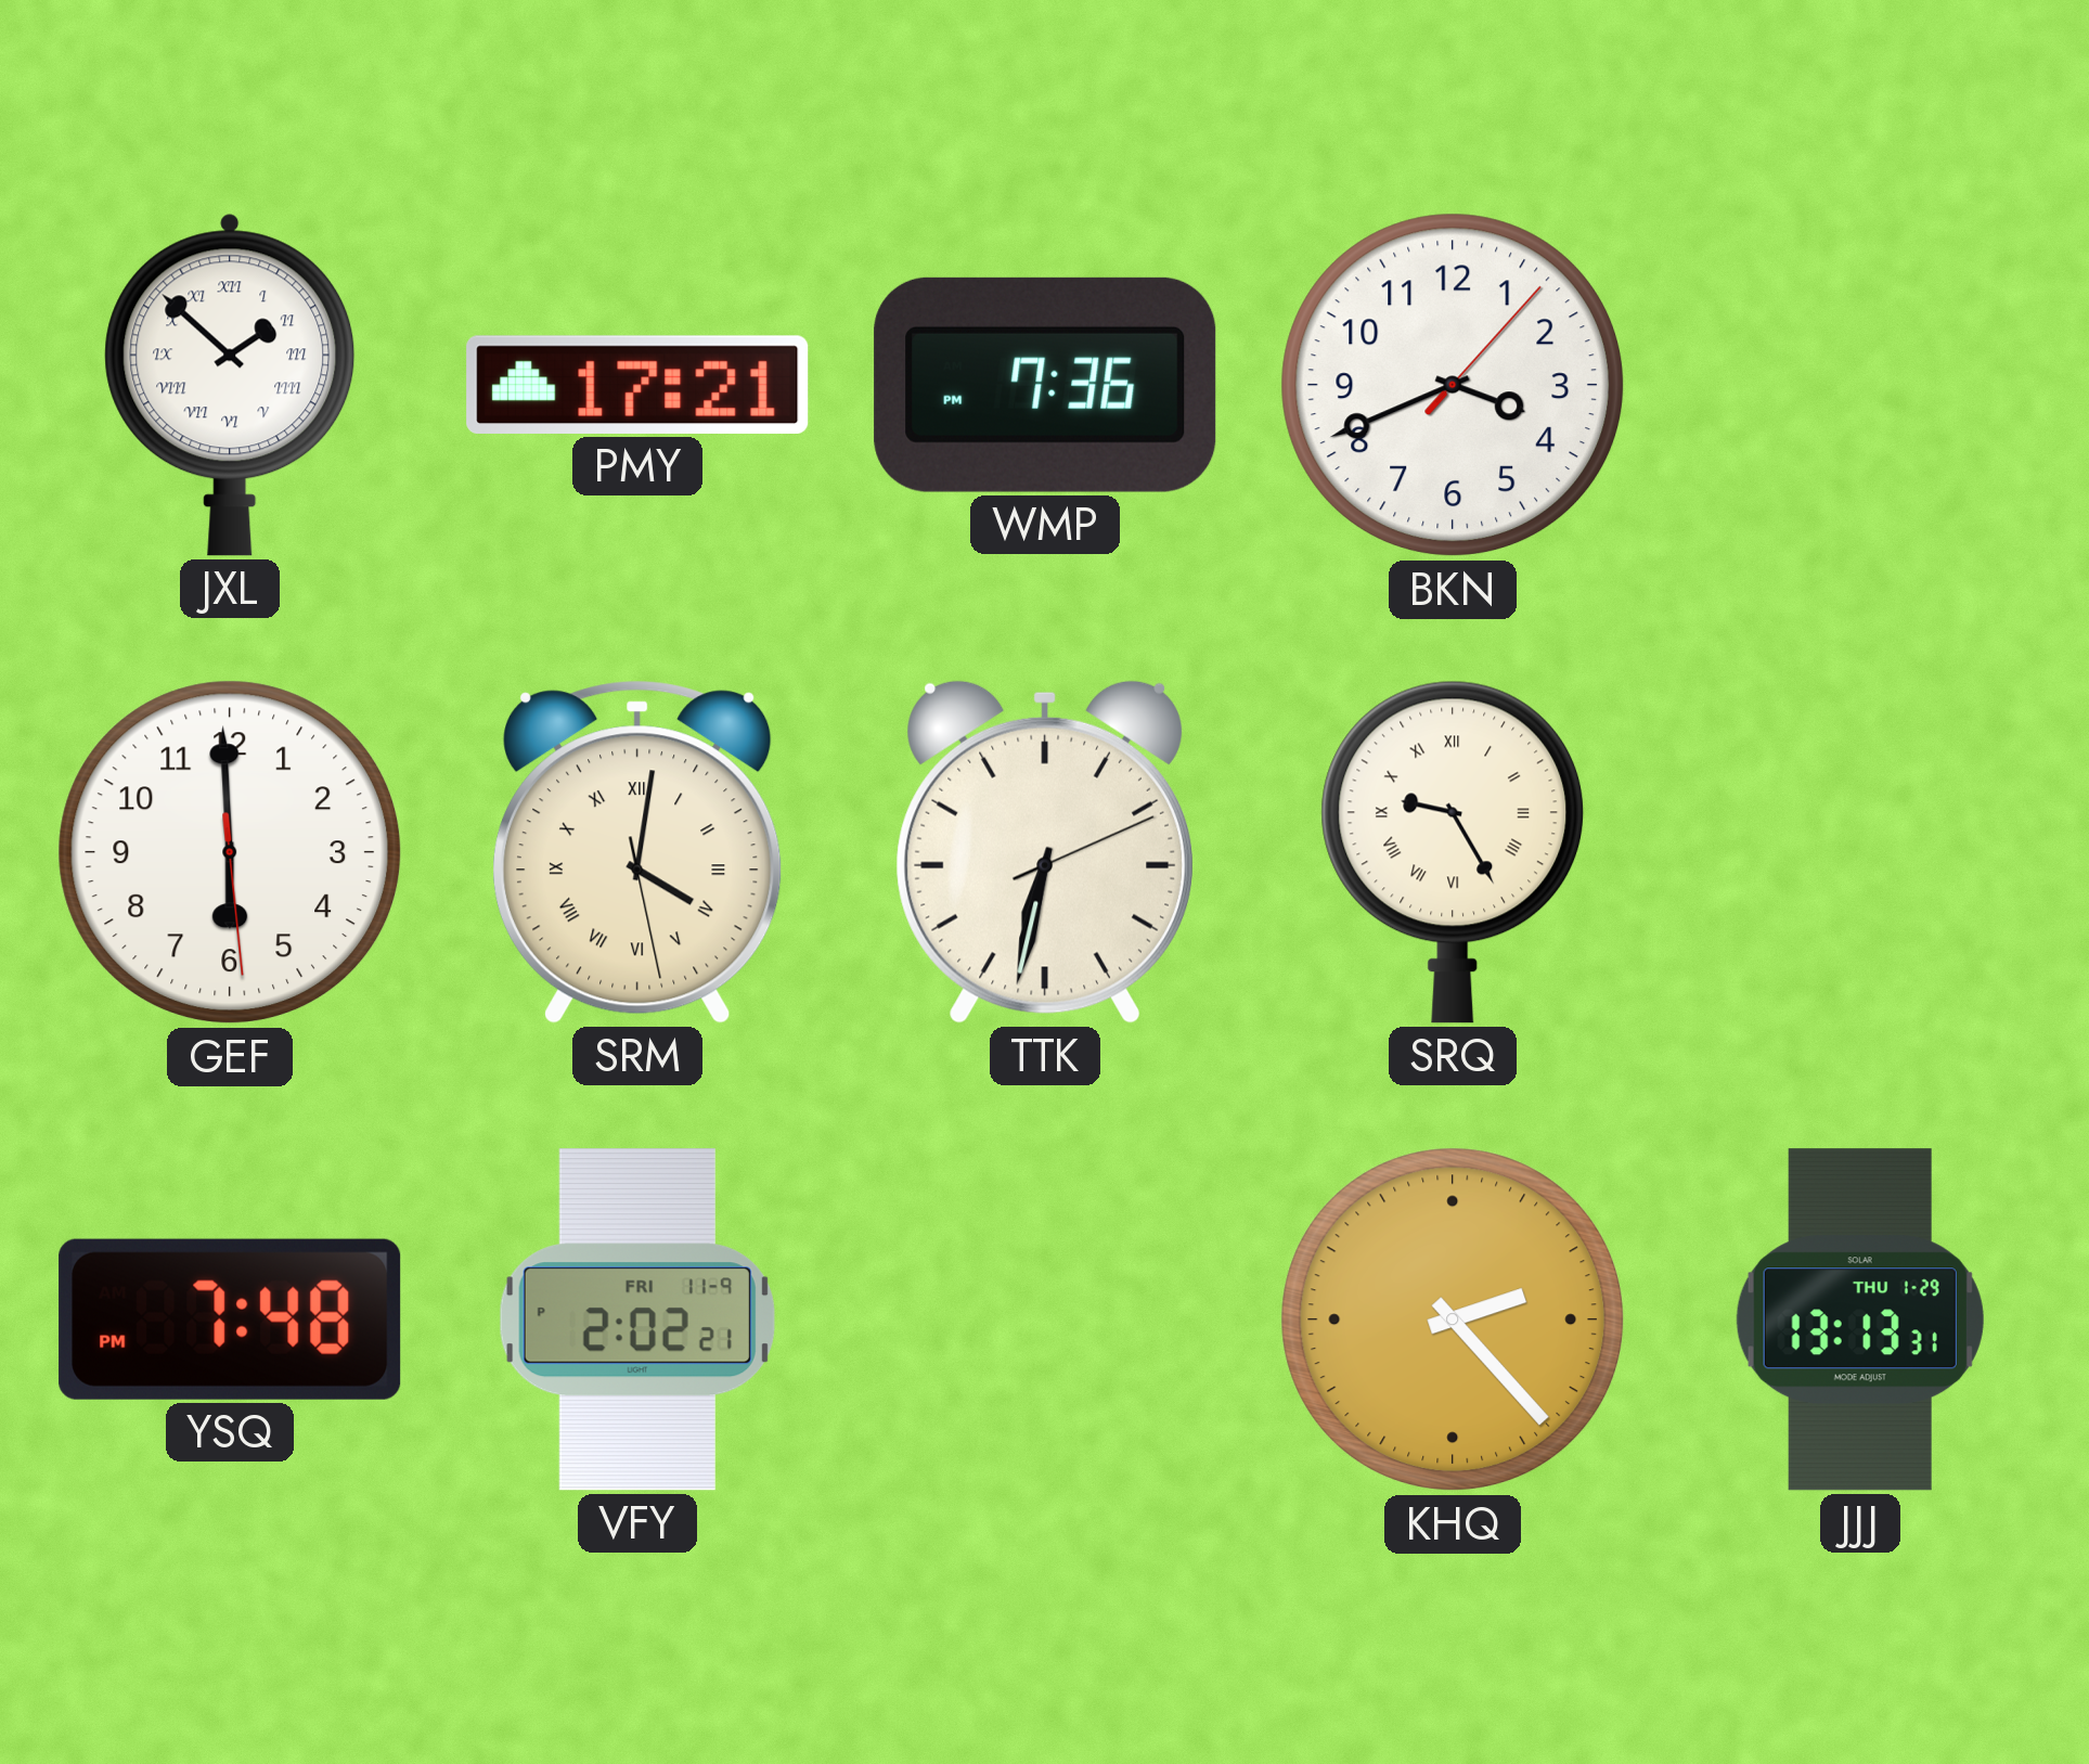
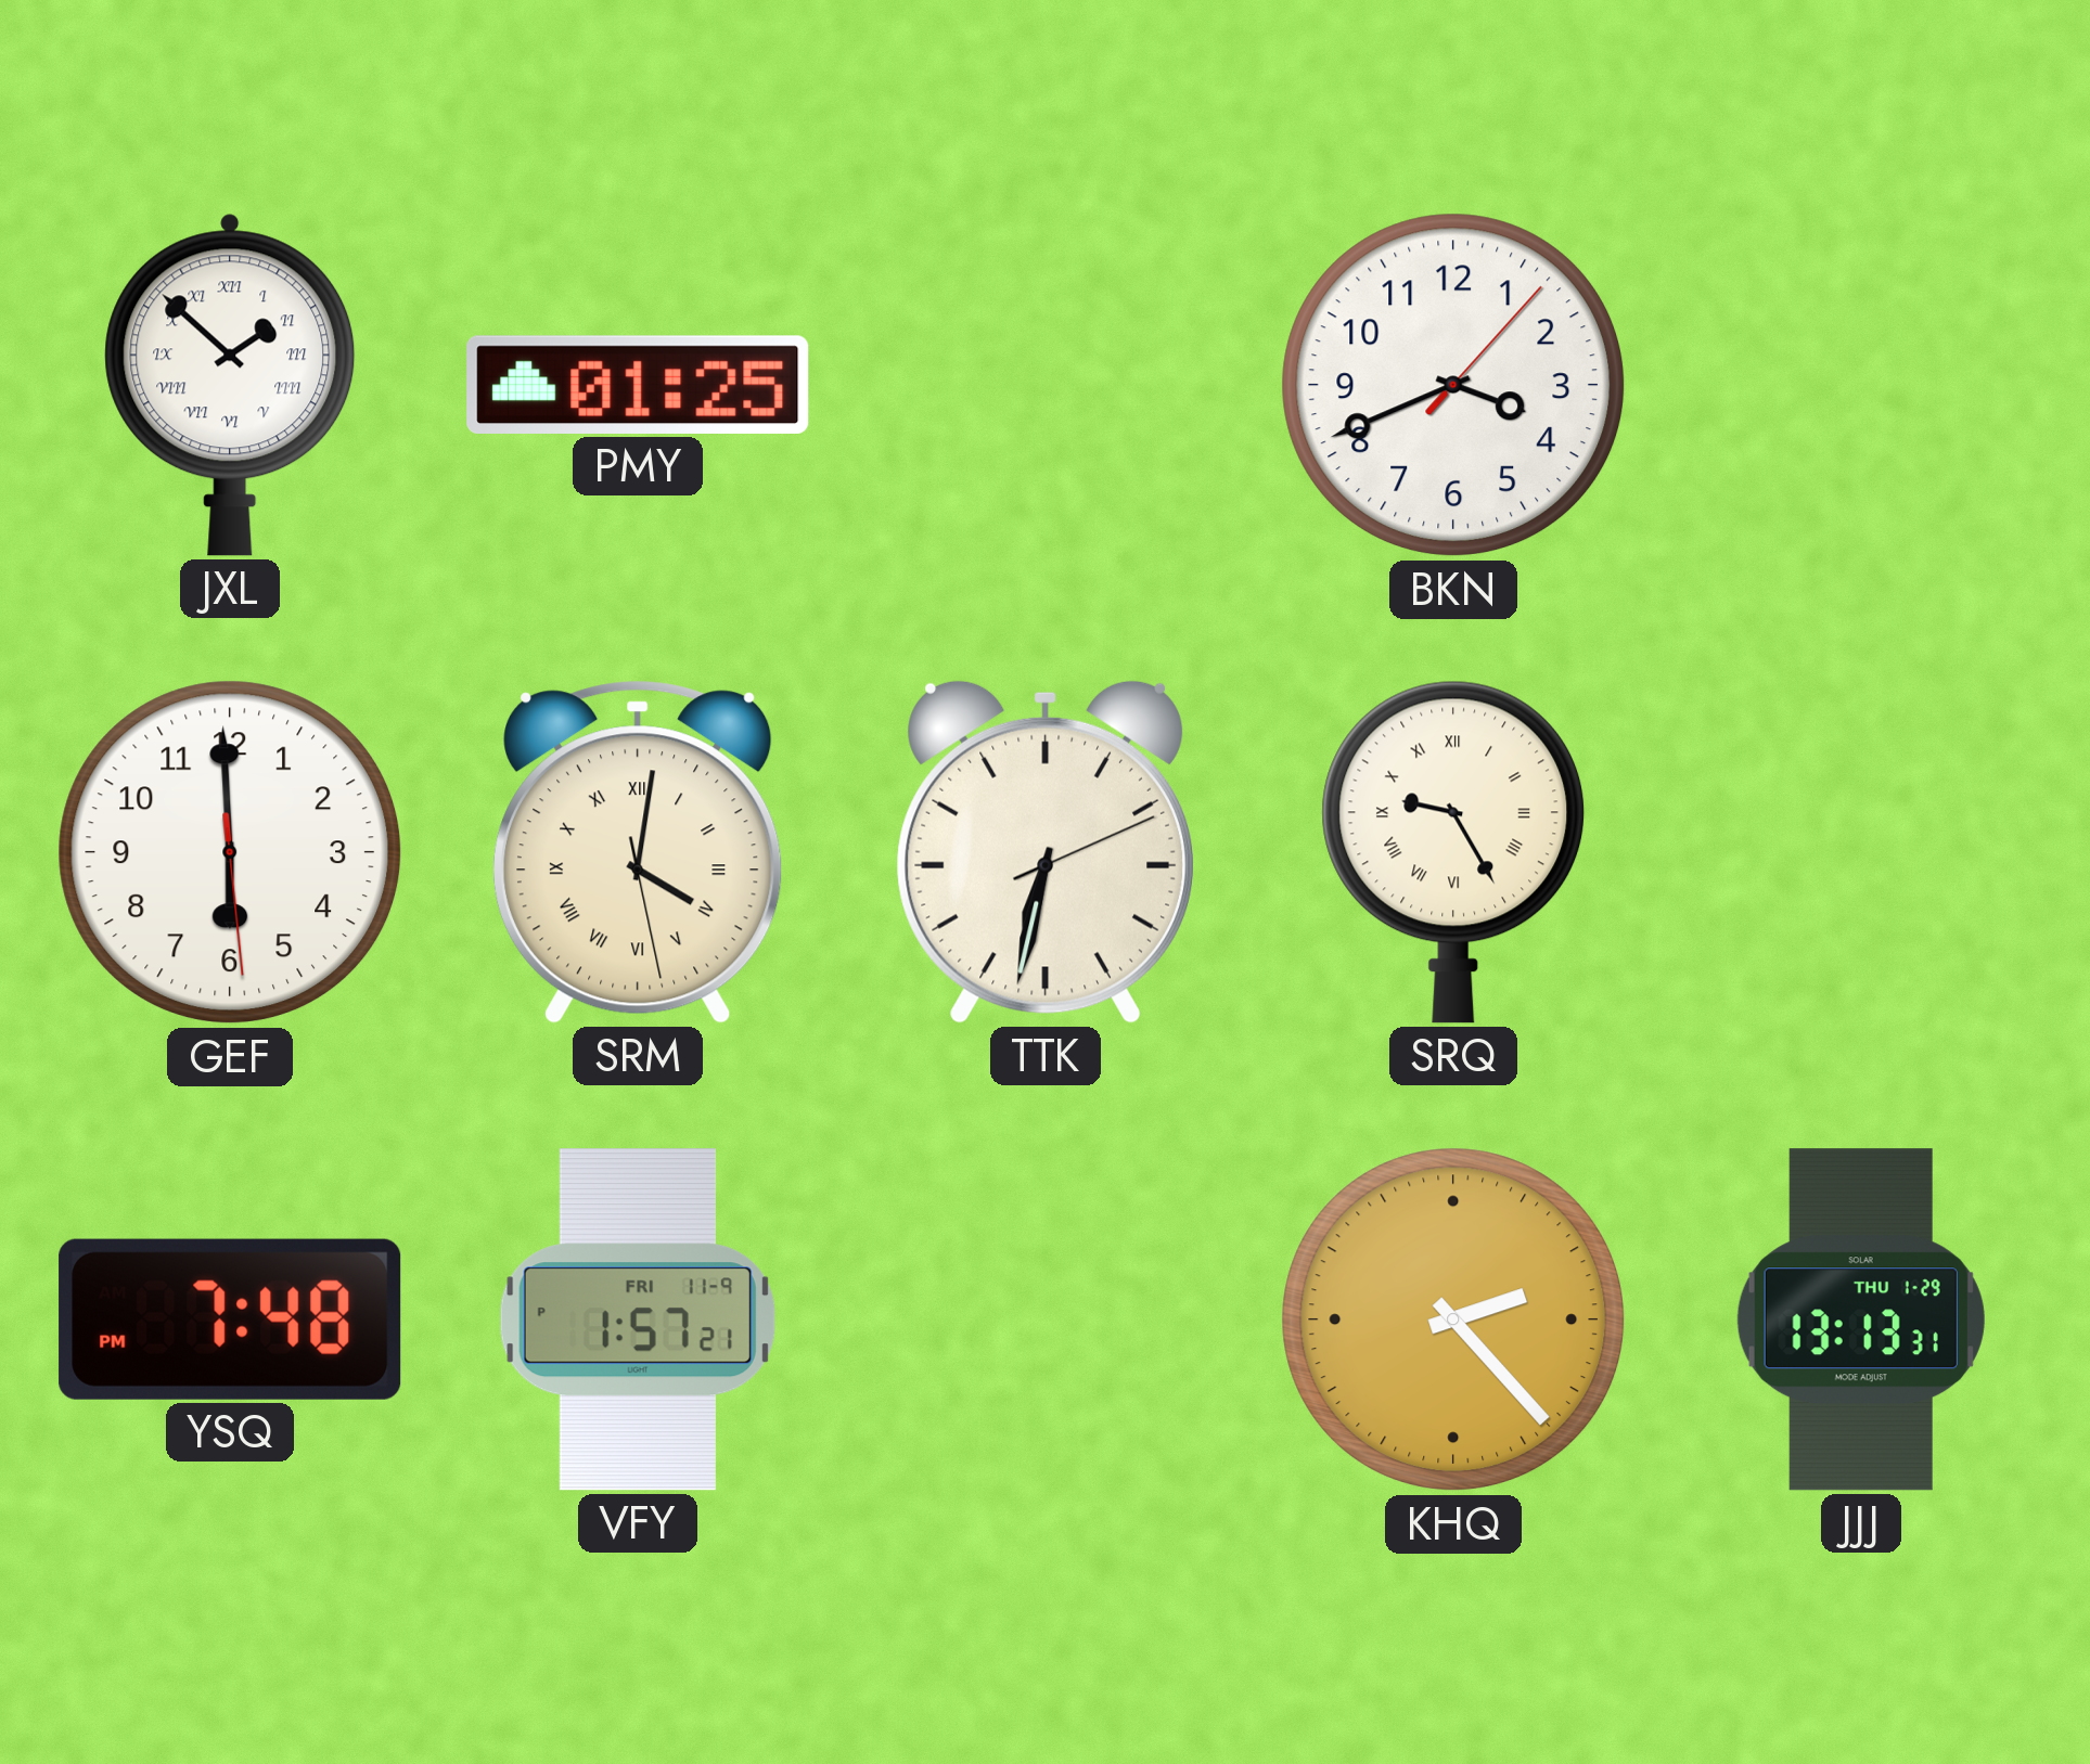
PMY: 17:21 -> 01:25 (638, 385)
WMP: 7:36 -> none (1045, 385)
VFY: 2:02 -> 1:57 (638, 1319)
